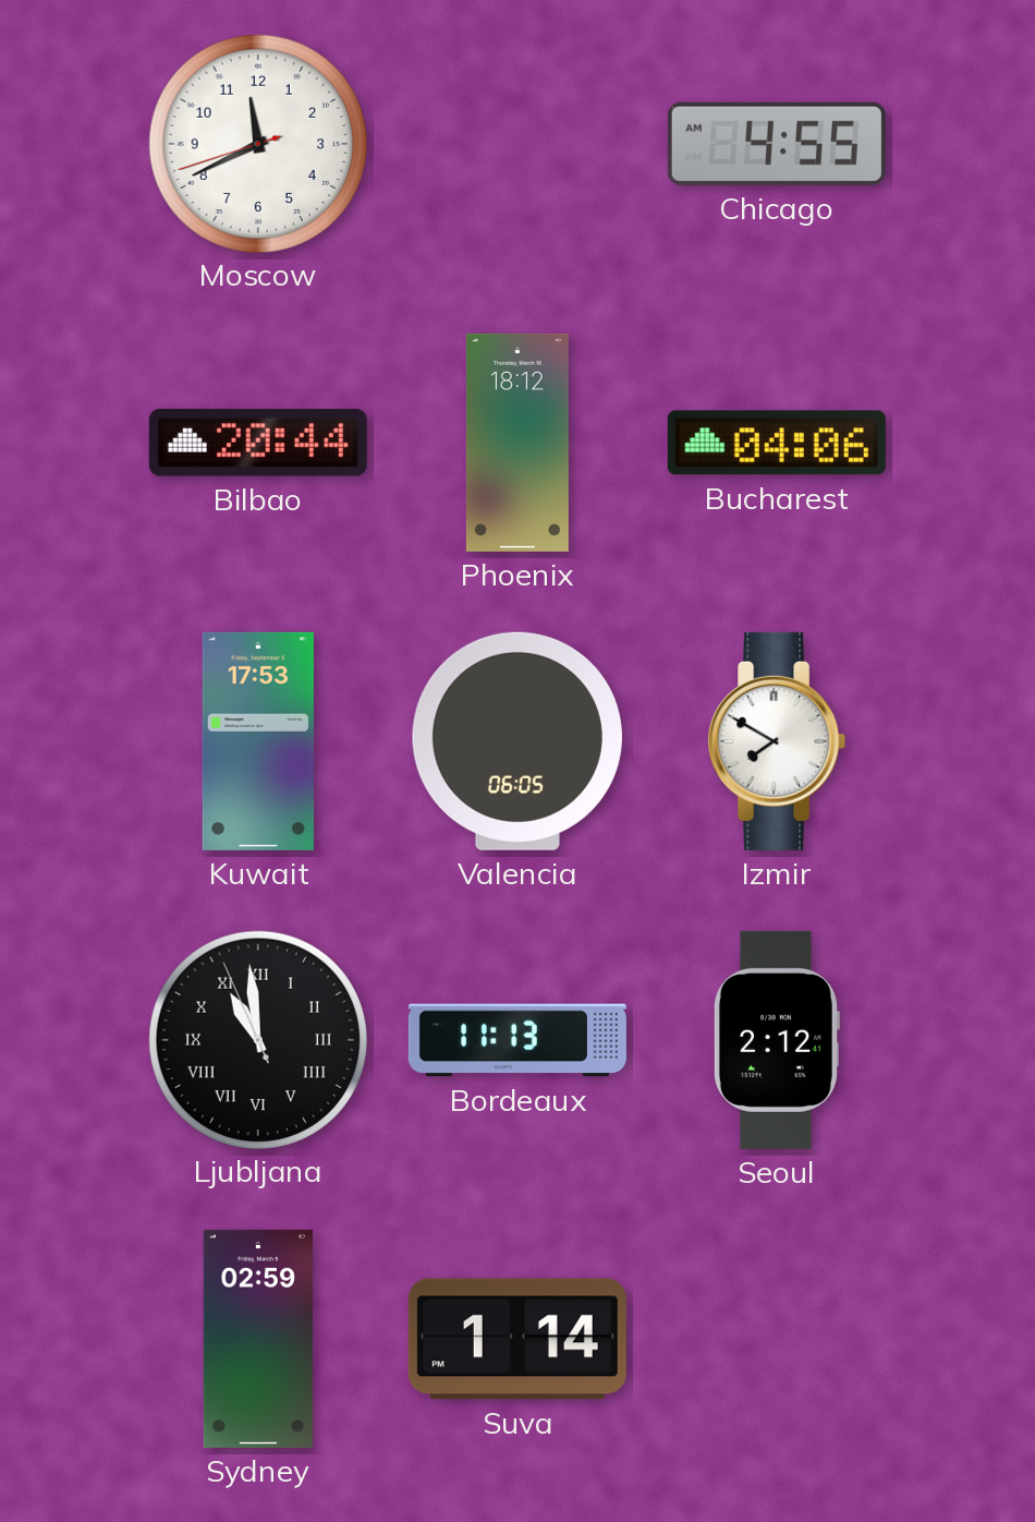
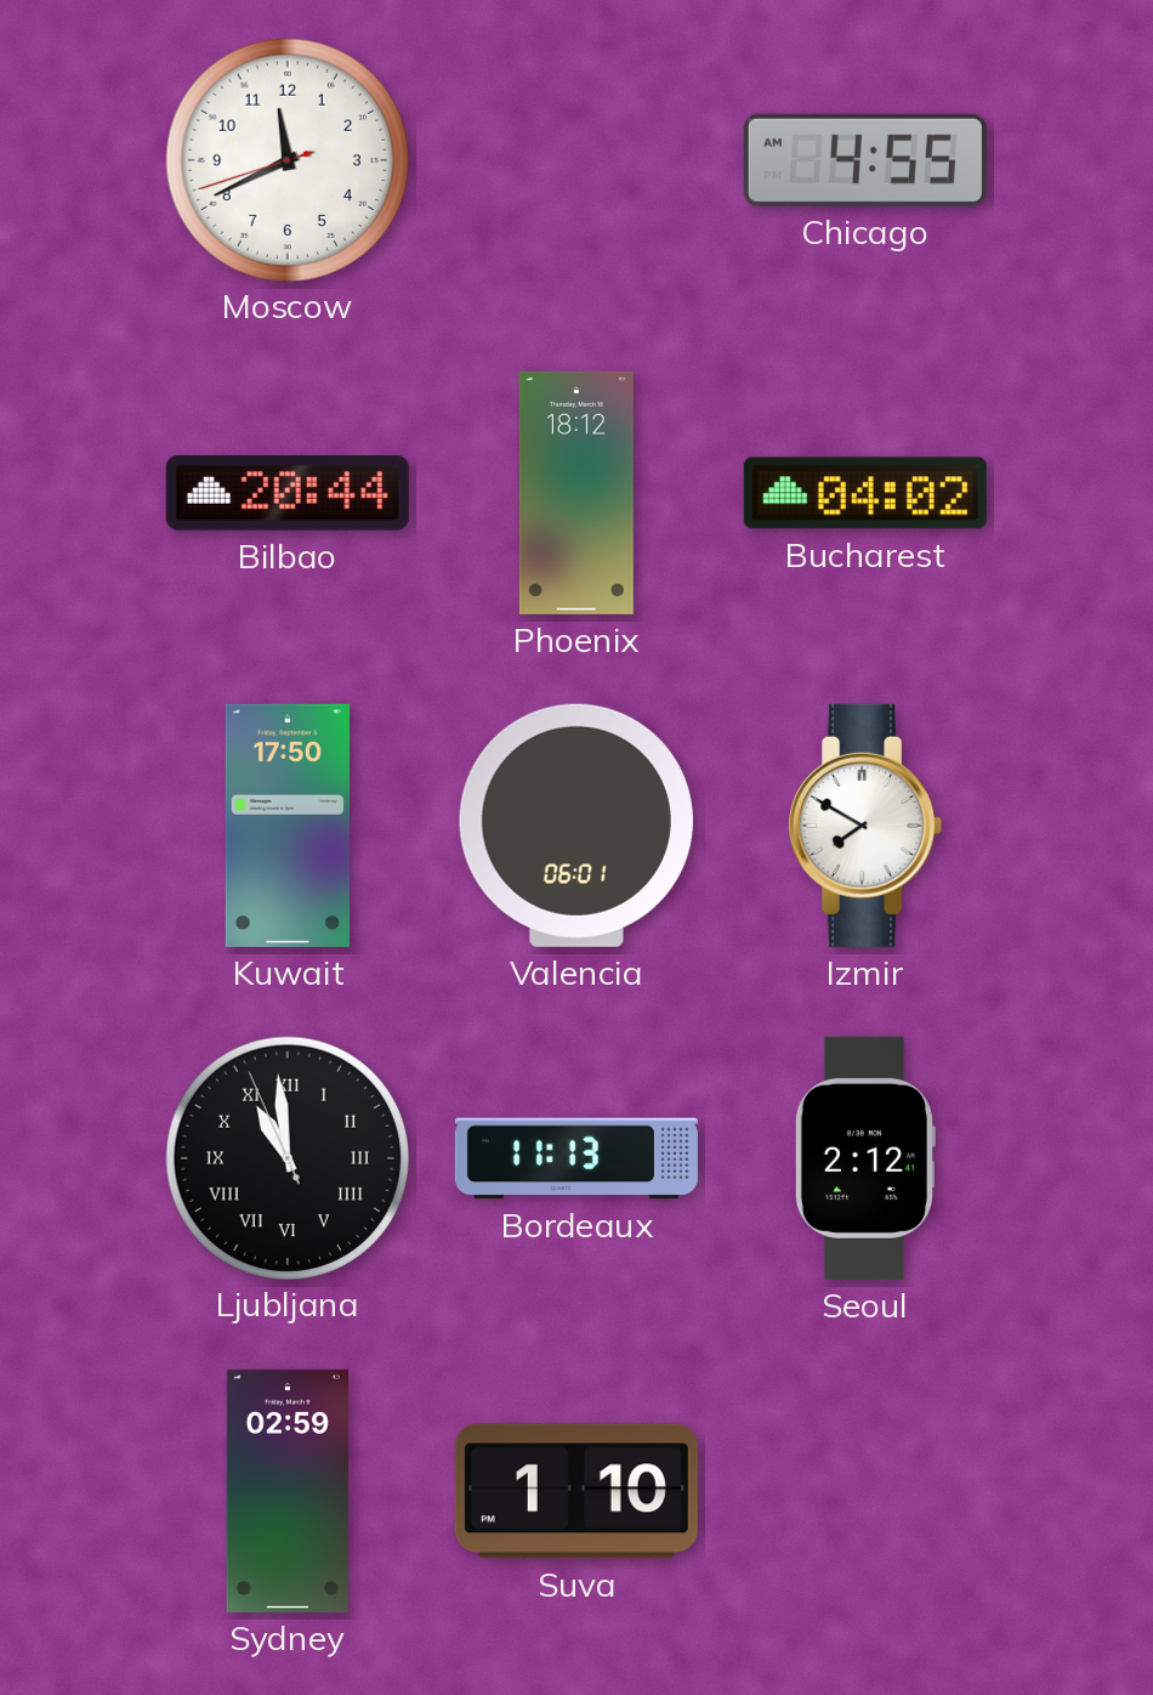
Bucharest: 04:06 -> 04:02 (865, 493)
Kuwait: 17:53 -> 17:50 (288, 826)
Valencia: 06:05 -> 06:01 (576, 826)
Suva: 1:14 -> 1:10 (576, 1491)
